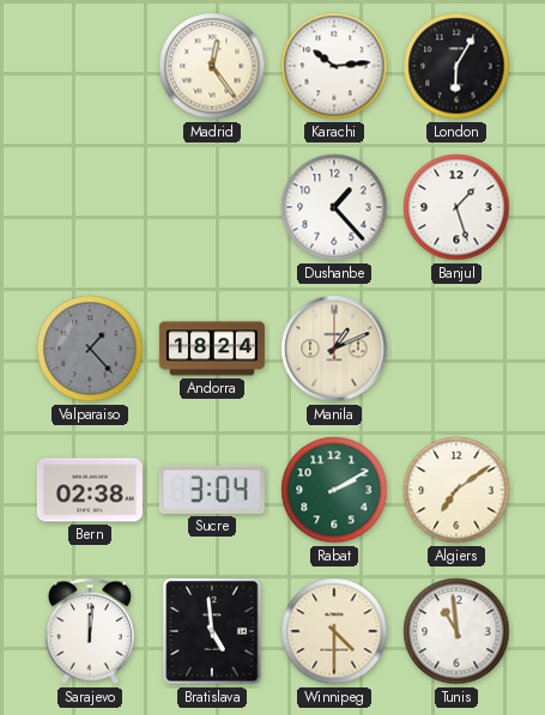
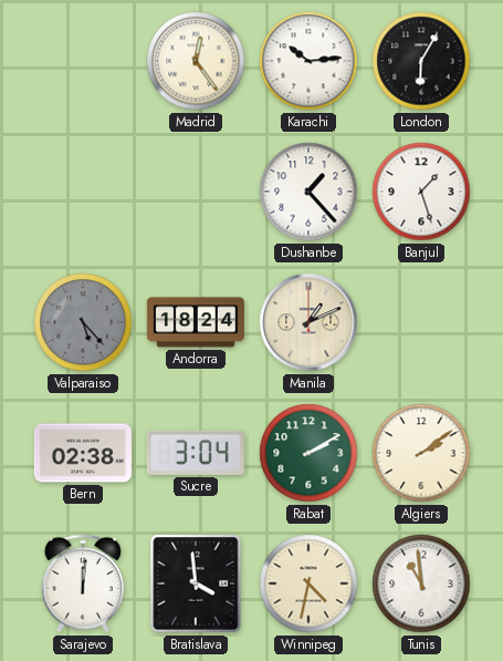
Valparaiso: 1:23 -> 5:23 (83, 322)
Algiers: 7:09 -> 2:09 (421, 453)
Bratislava: 4:59 -> 3:59 (196, 583)
Winnipeg: 4:30 -> 4:32 (308, 583)
